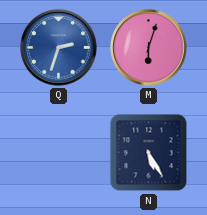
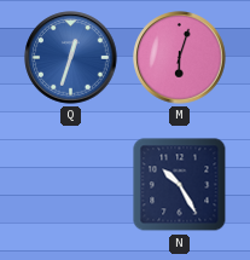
Q: 2:33 -> 12:33 (71, 58)
N: 5:25 -> 10:25 (180, 185)
